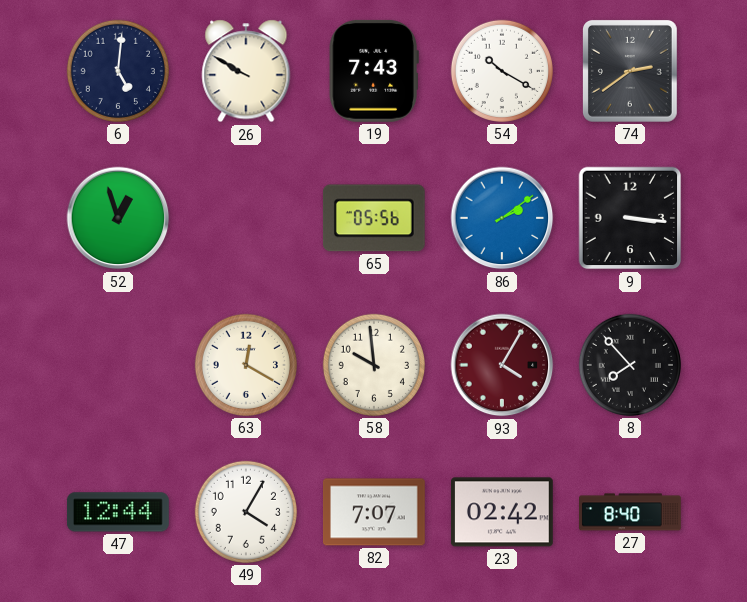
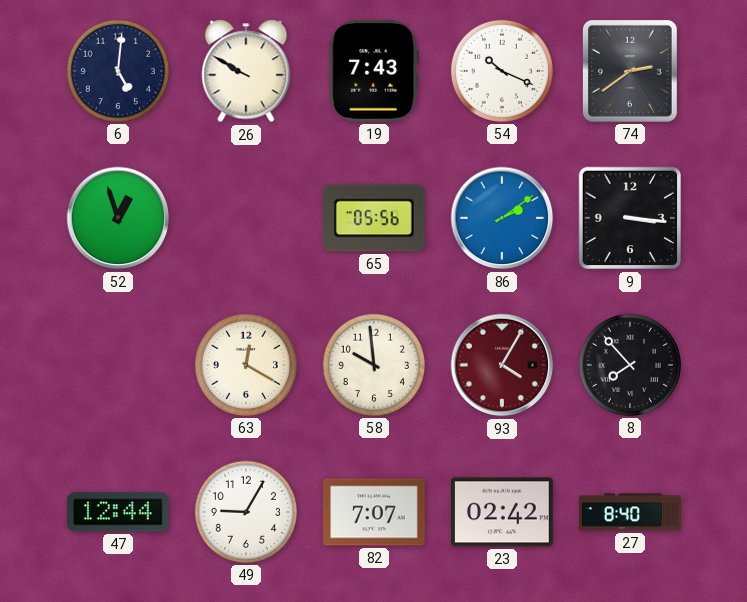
54: 10:20 -> 10:19 (502, 71)
49: 4:05 -> 9:05 (246, 512)
